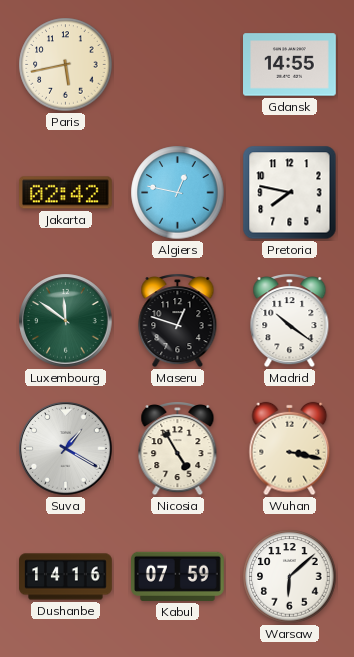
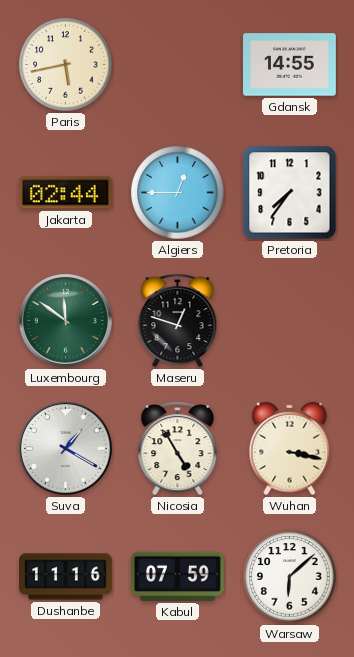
Jakarta: 02:42 -> 02:44 (66, 193)
Algiers: 12:47 -> 12:45 (178, 193)
Pretoria: 7:47 -> 7:36 (290, 193)
Madrid: 10:21 -> none (290, 321)
Dushanbe: 14:16 -> 11:16 (66, 577)
